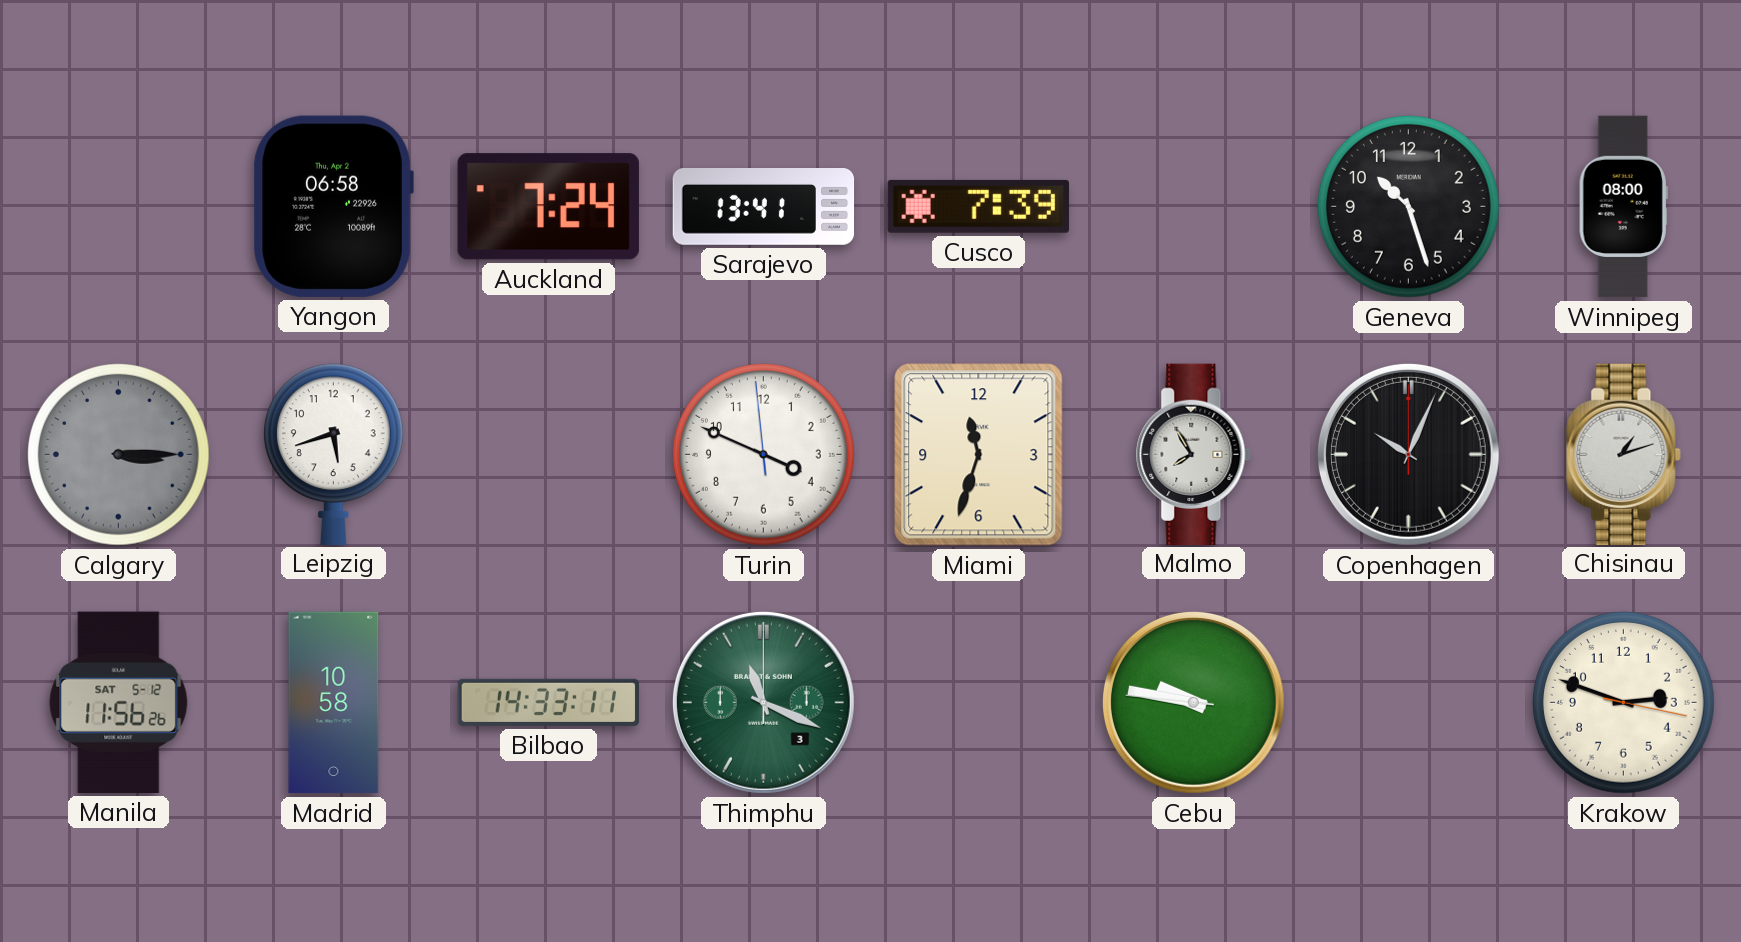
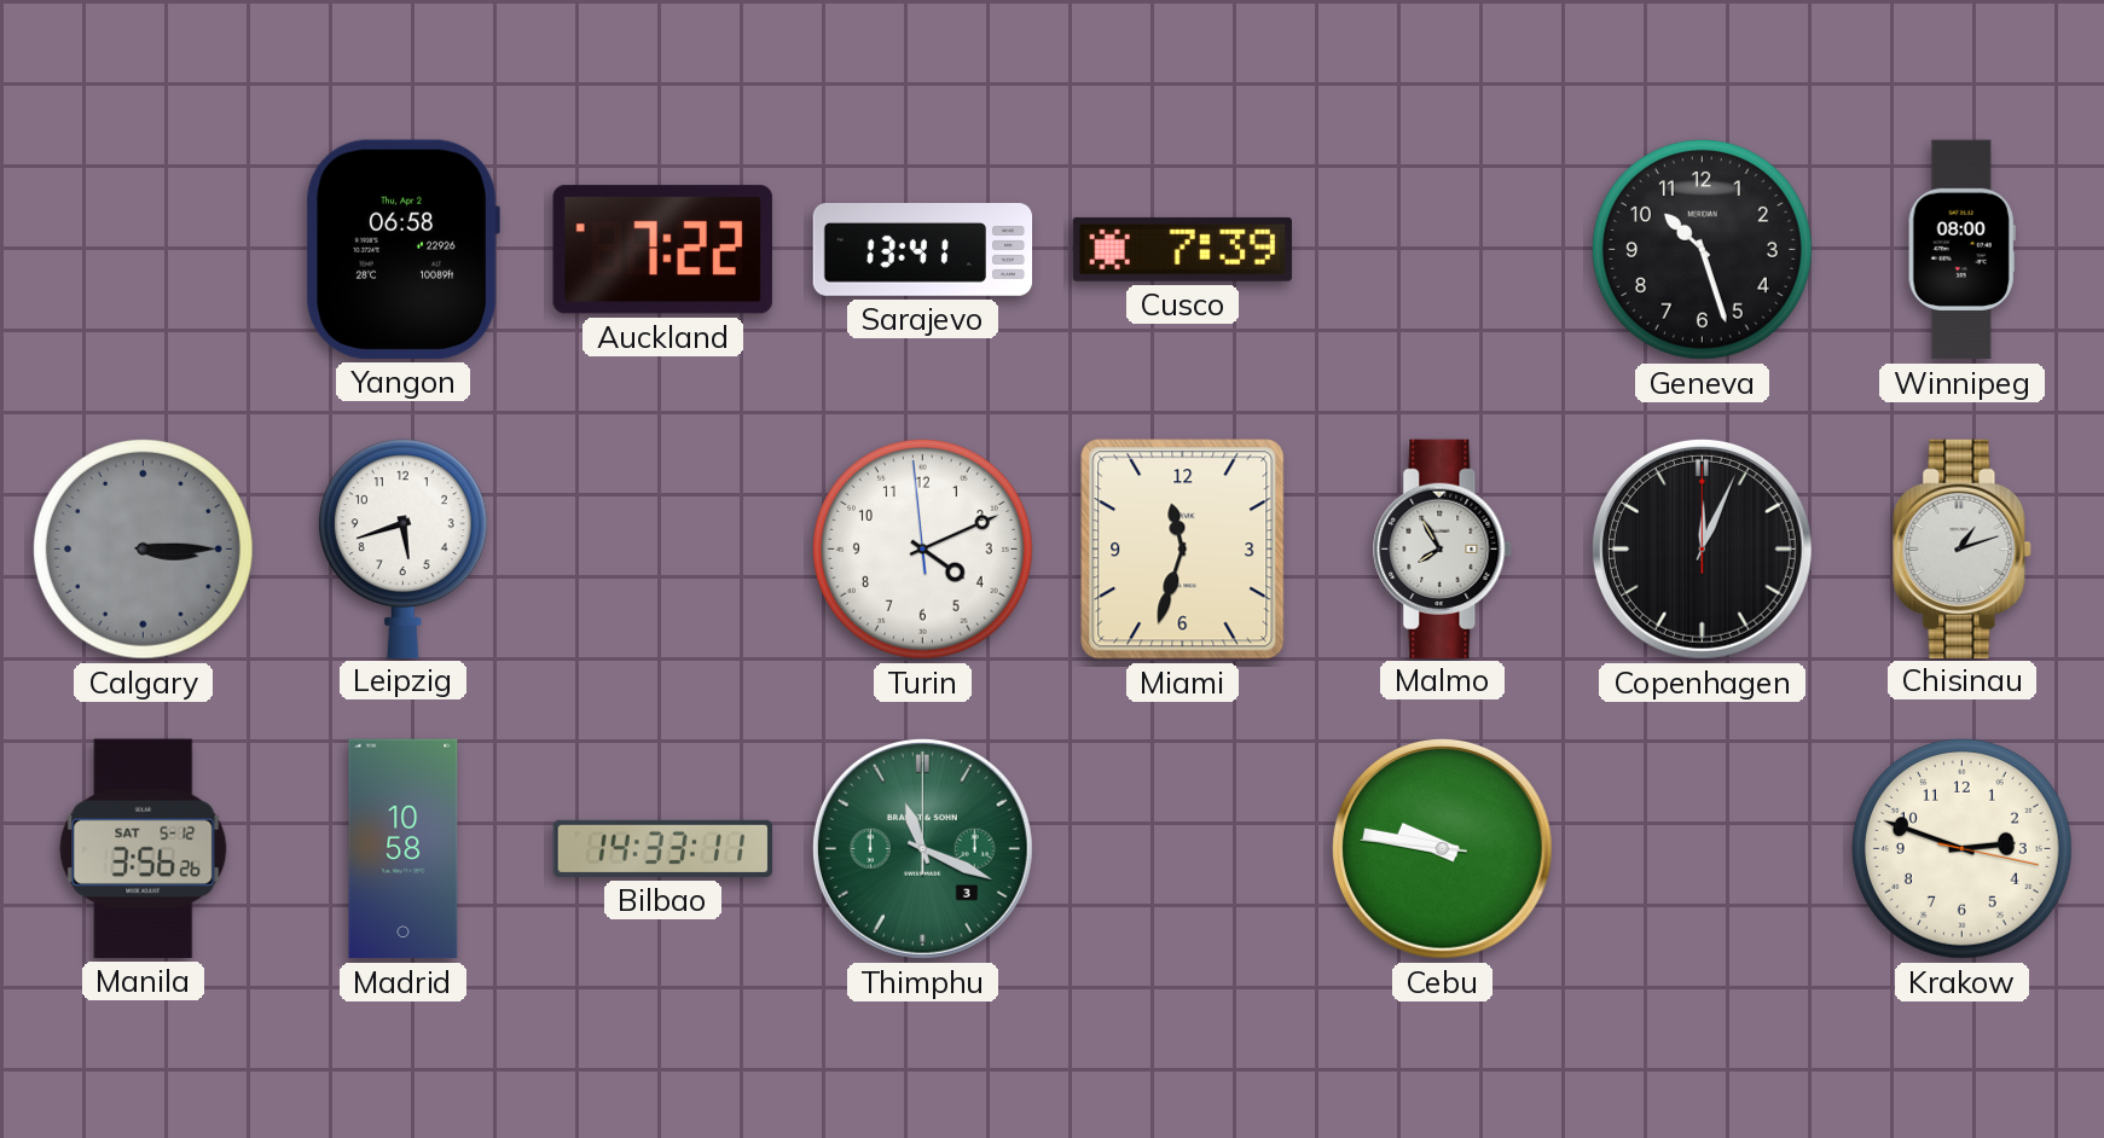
Auckland: 7:24 -> 7:22 (662, 250)
Turin: 3:48 -> 4:10 (923, 550)
Copenhagen: 10:04 -> 12:04 (1702, 548)
Manila: 11:56 -> 3:56 (144, 848)
